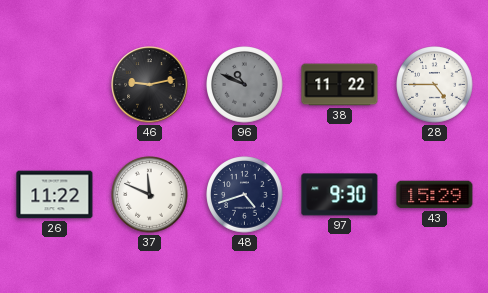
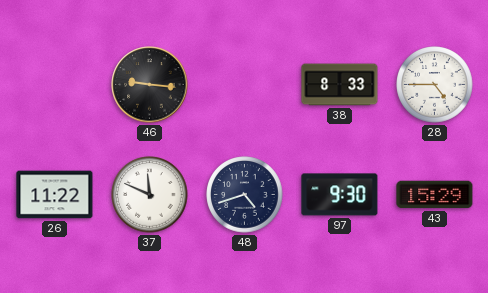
46: 9:13 -> 9:16 (150, 85)
96: 10:49 -> none (245, 85)
38: 11:22 -> 8:33 (340, 85)
